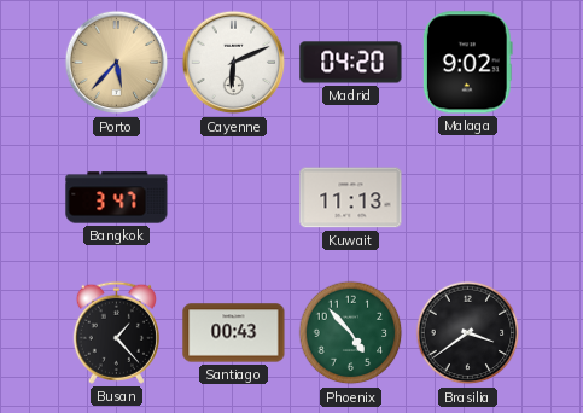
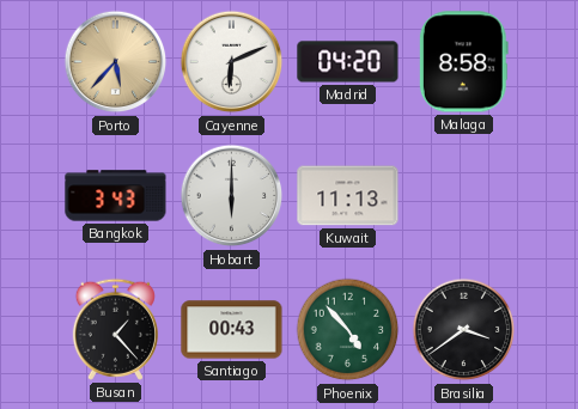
Malaga: 9:02 -> 8:58 (463, 62)
Bangkok: 3:47 -> 3:43 (116, 196)
Hobart: none -> 6:00 (232, 196)
